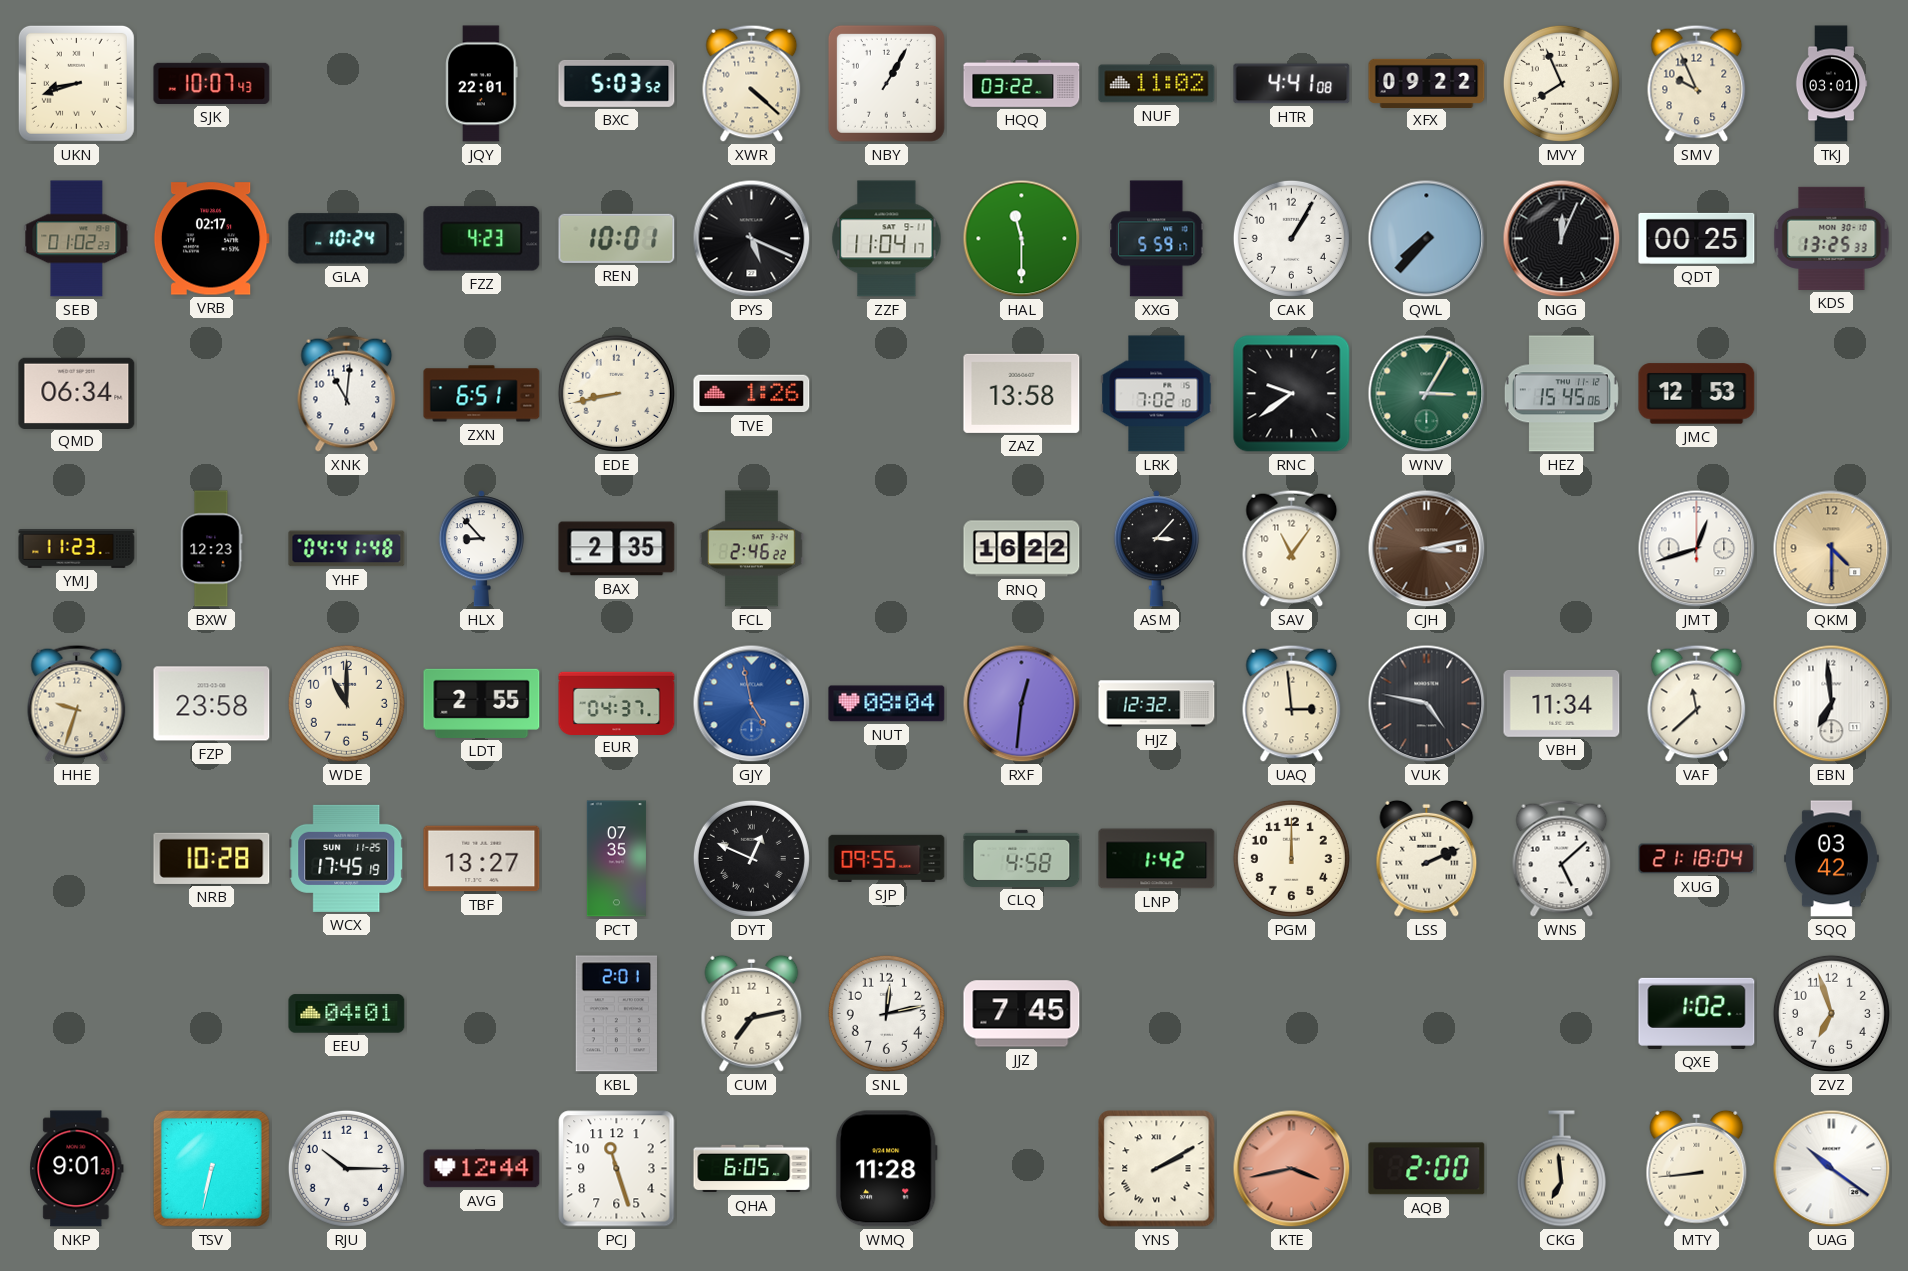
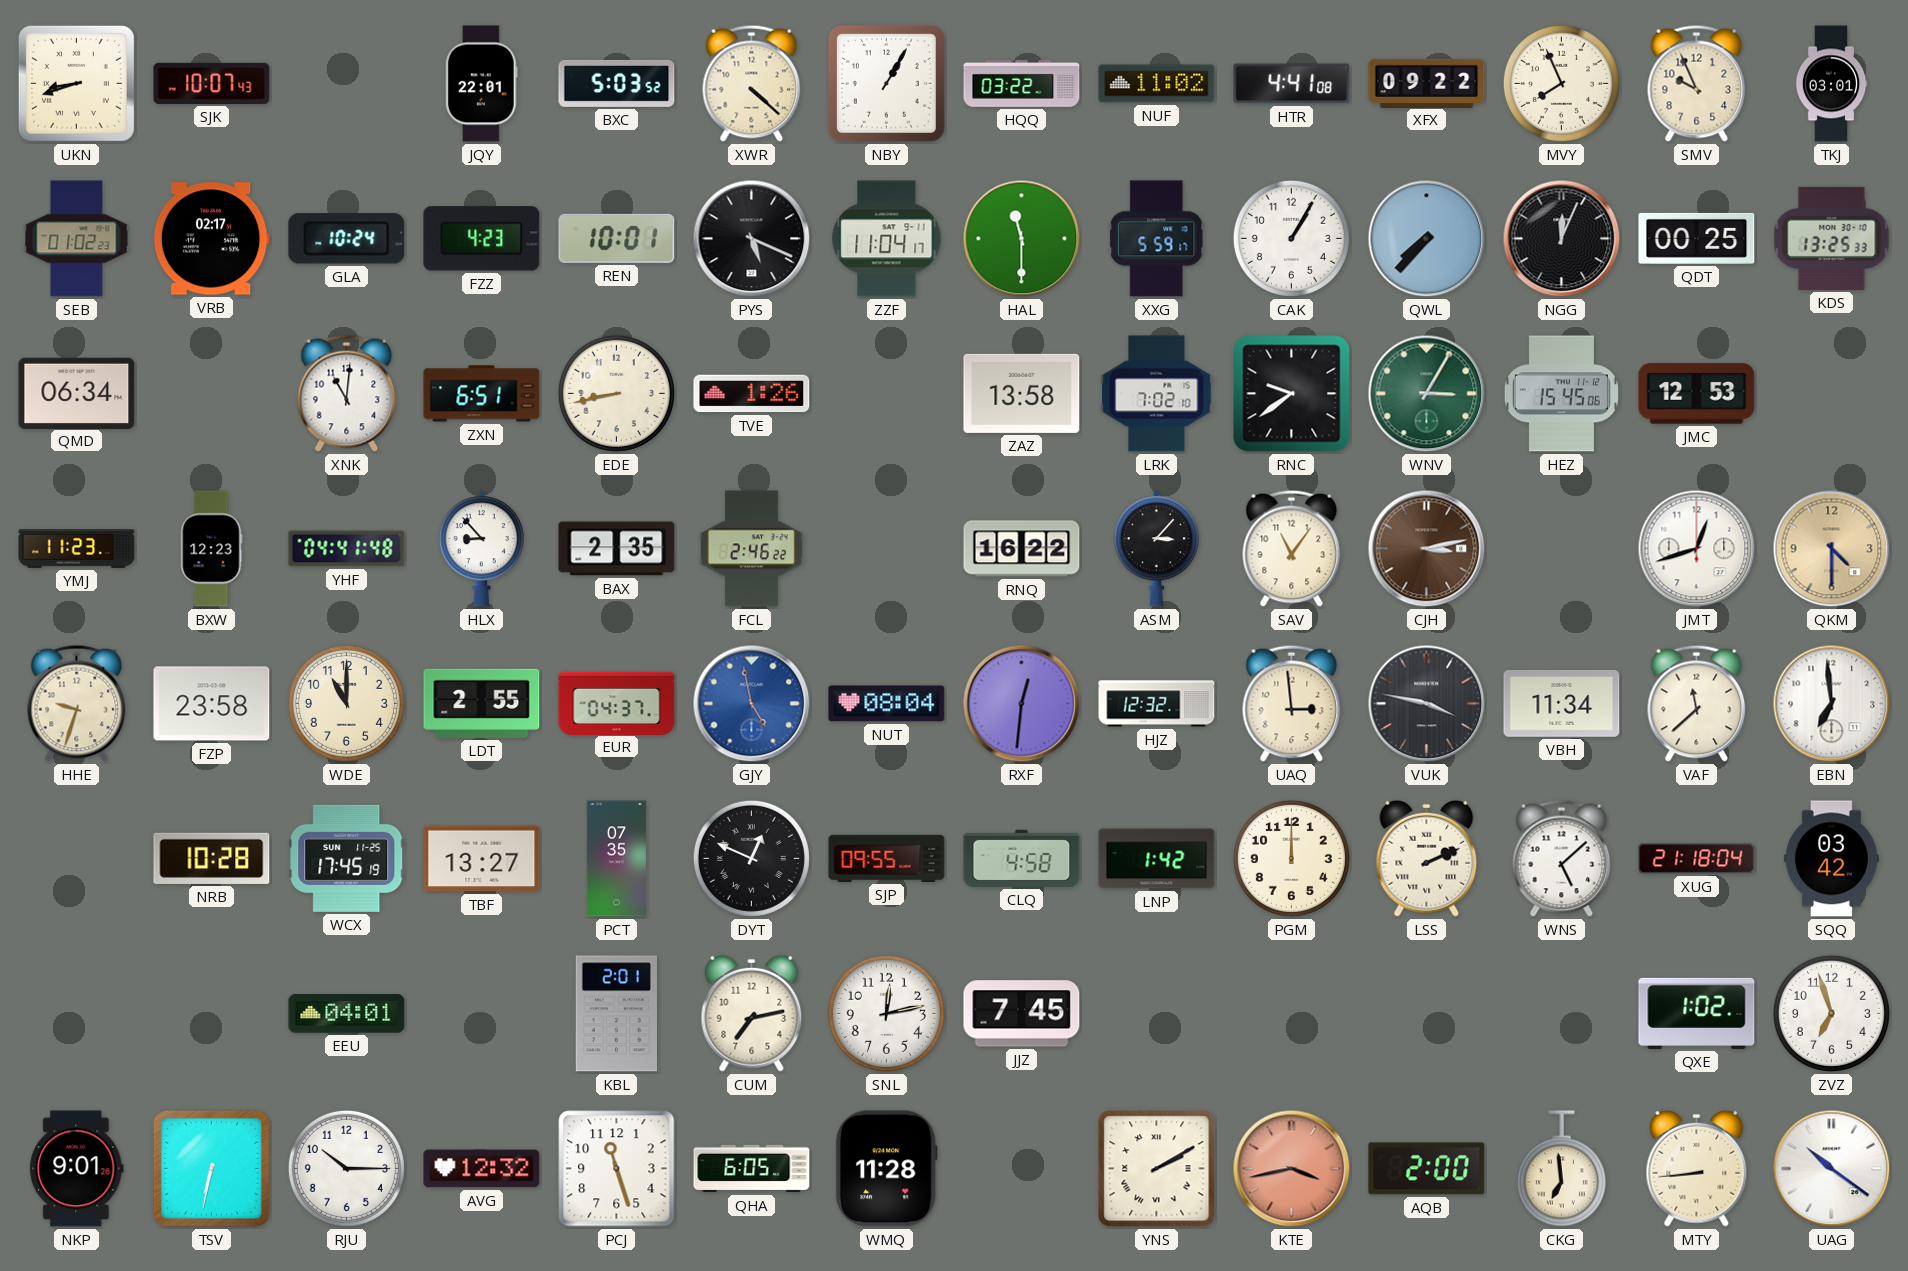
VUK: 4:47 -> 3:47 (1427, 704)
AVG: 12:44 -> 12:32 (482, 1169)
